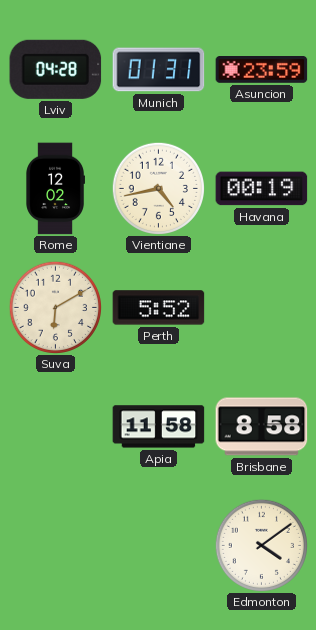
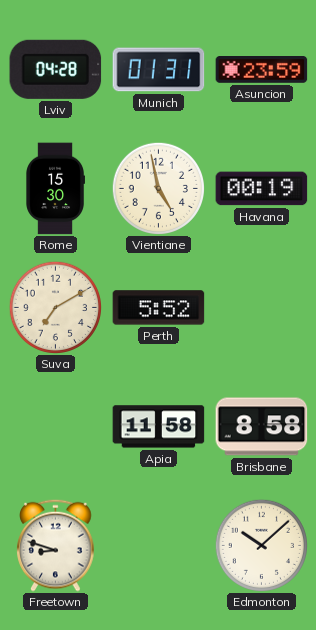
Rome: 12:02 -> 15:30 (55, 189)
Vientiane: 4:43 -> 4:58 (158, 188)
Suva: 6:10 -> 7:10 (55, 307)
Freetown: none -> 8:48 (56, 545)
Edmonton: 4:09 -> 10:08 (261, 545)
